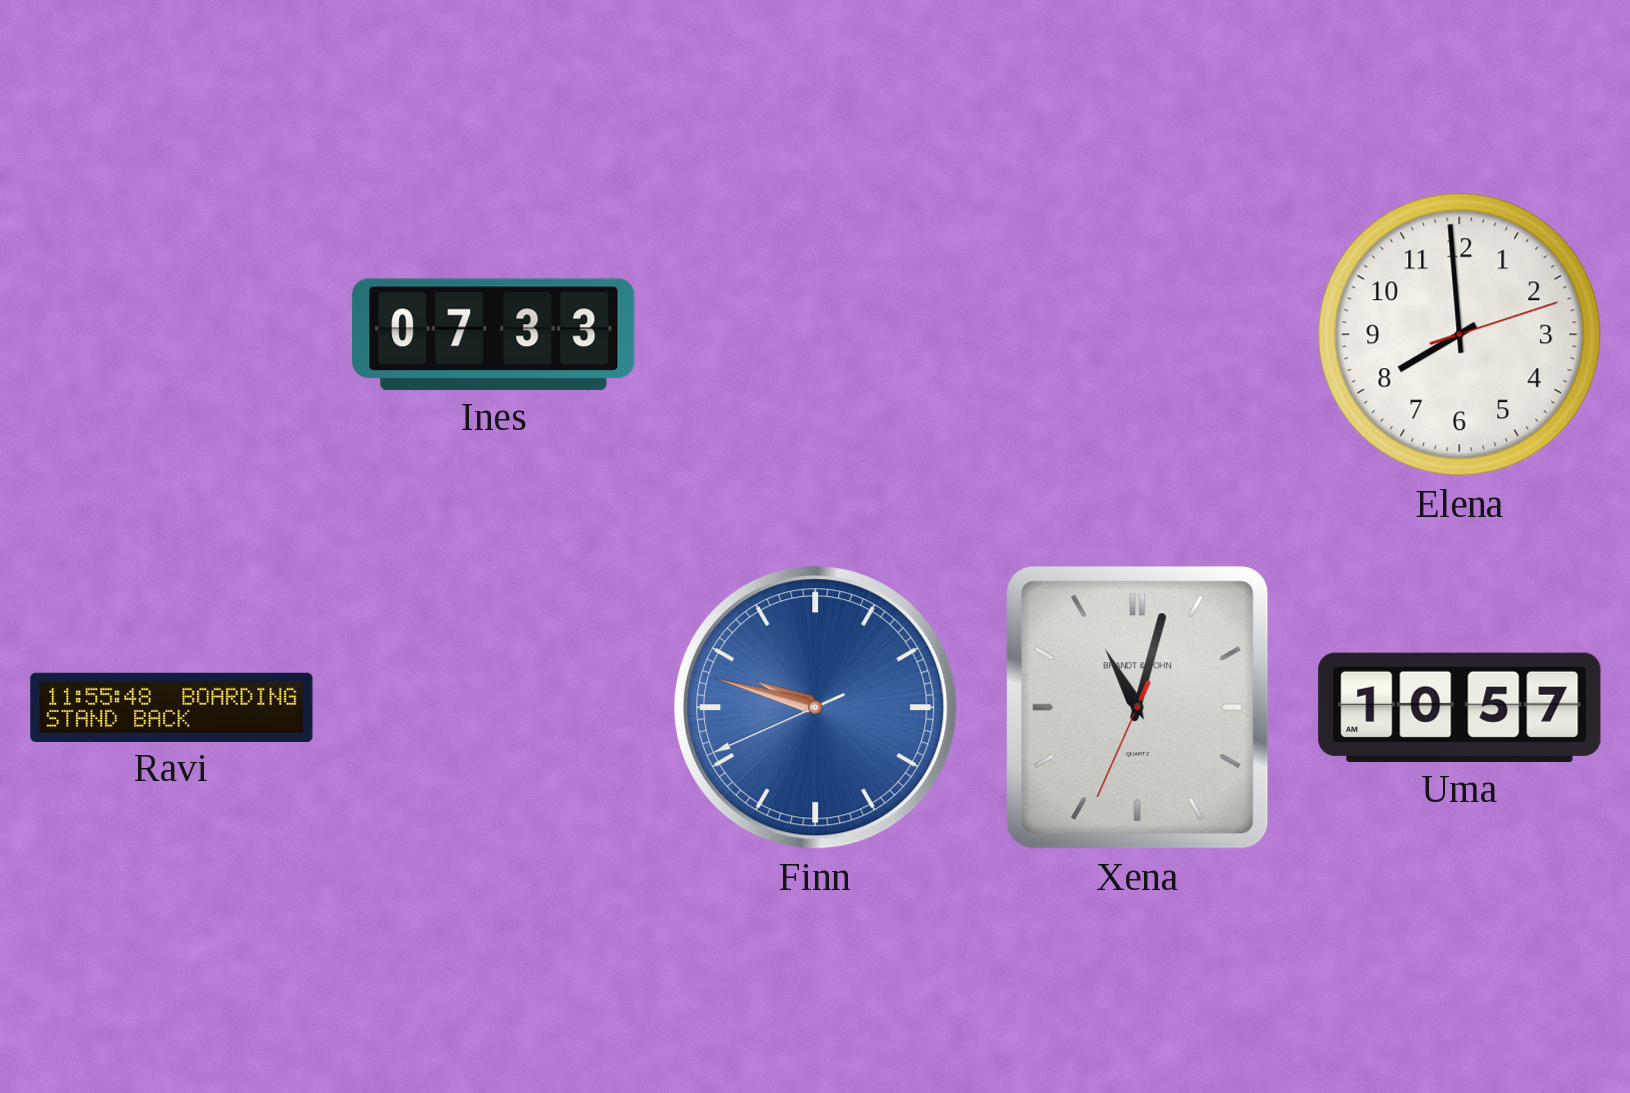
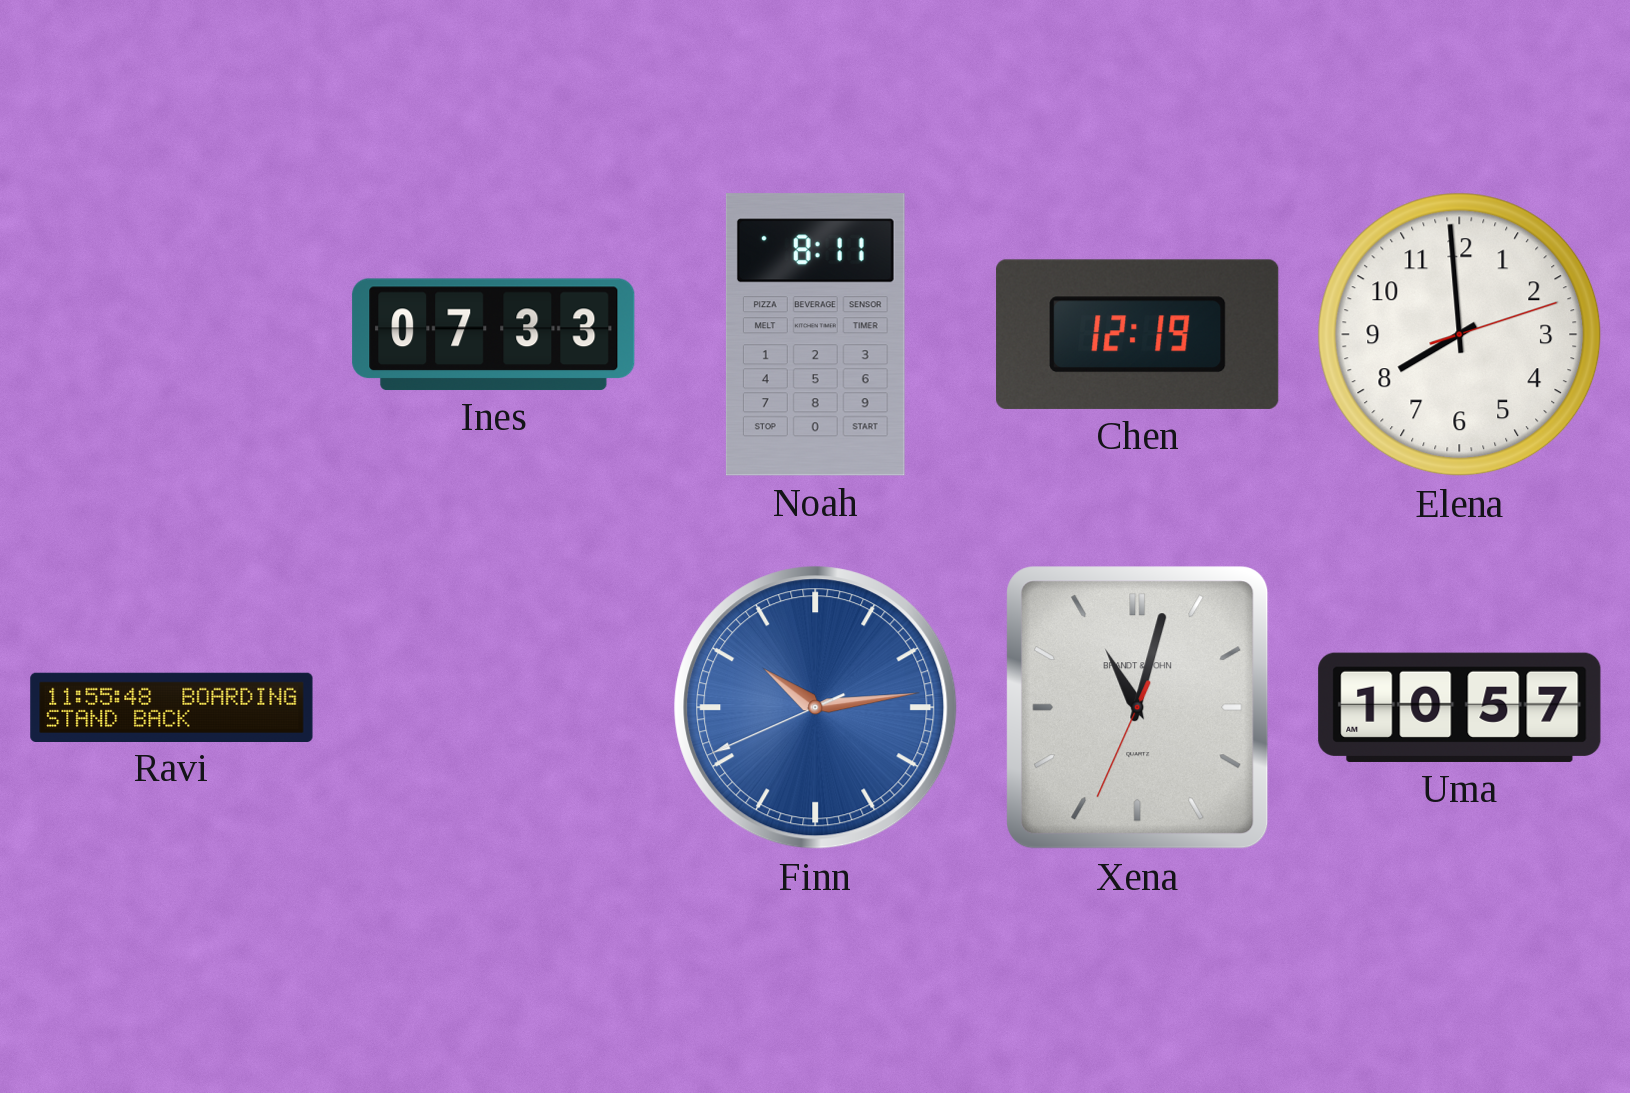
Noah: none -> 8:11 (815, 335)
Chen: none -> 12:19 (1138, 334)
Finn: 9:47 -> 10:13 (816, 708)
